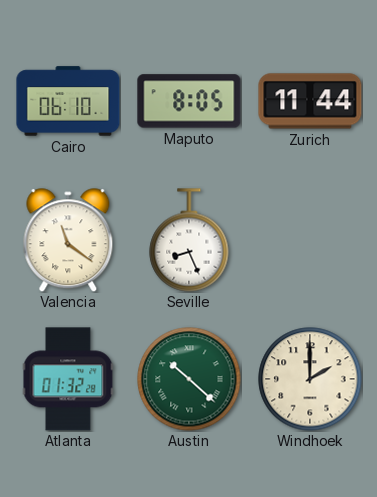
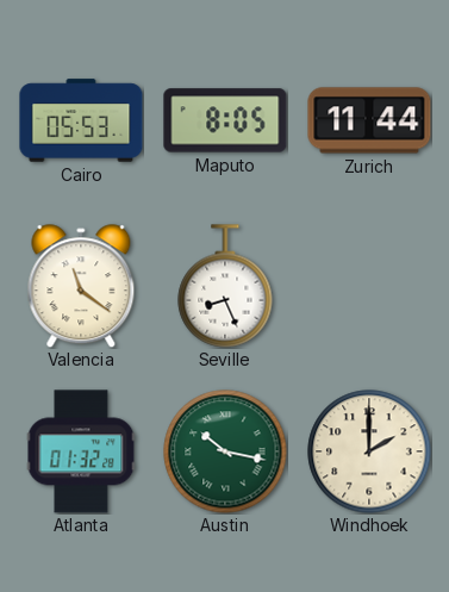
Cairo: 06:10 -> 05:53 (81, 120)
Austin: 10:22 -> 10:17 (225, 451)
